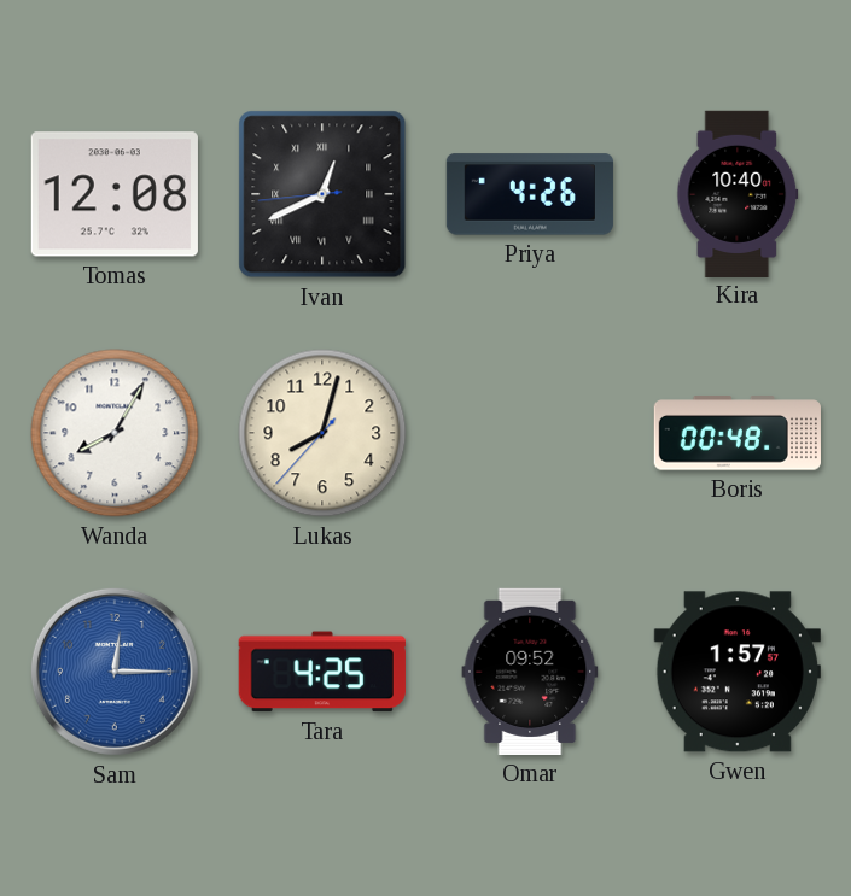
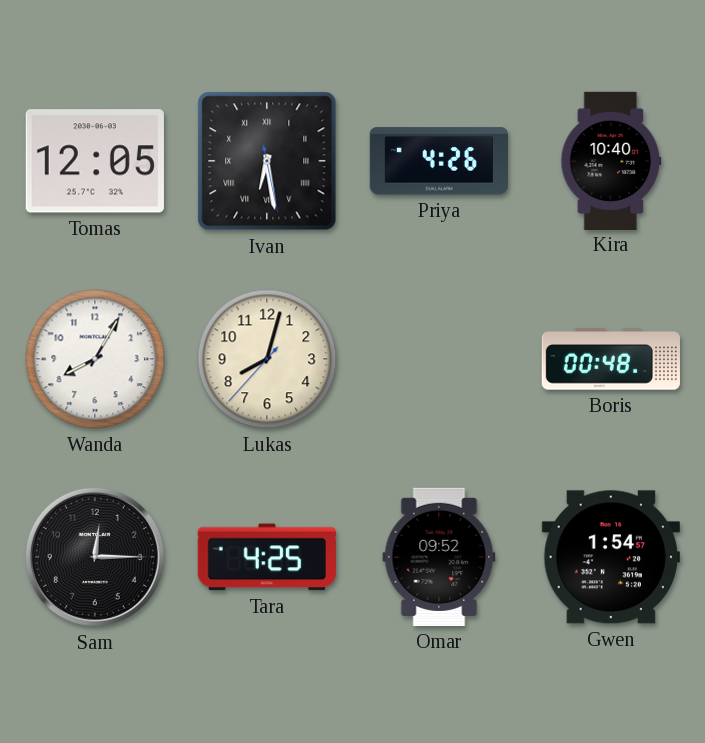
Tomas: 12:08 -> 12:05 (95, 161)
Ivan: 12:40 -> 6:28 (267, 161)
Sam dial: blue -> black (95, 557)
Gwen: 1:57 -> 1:54 (611, 557)
